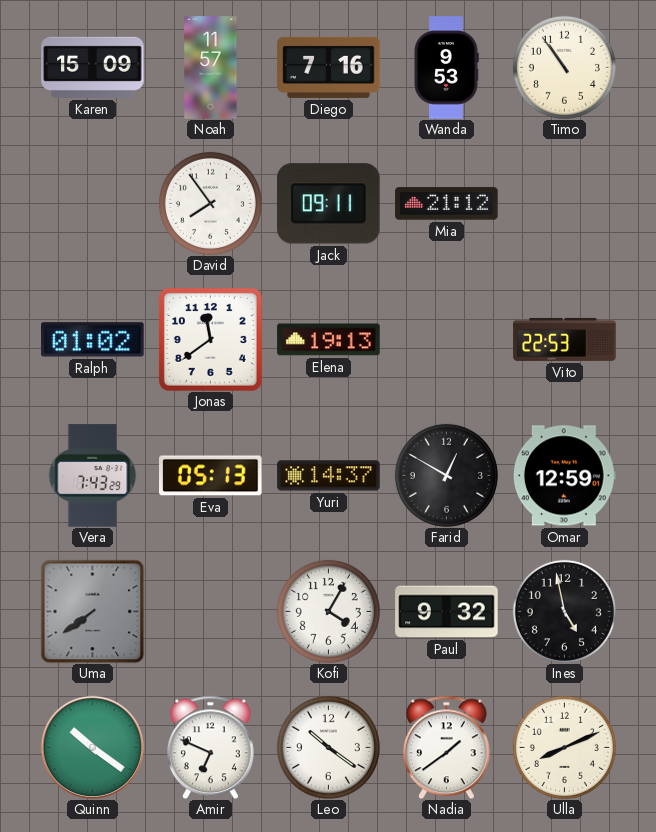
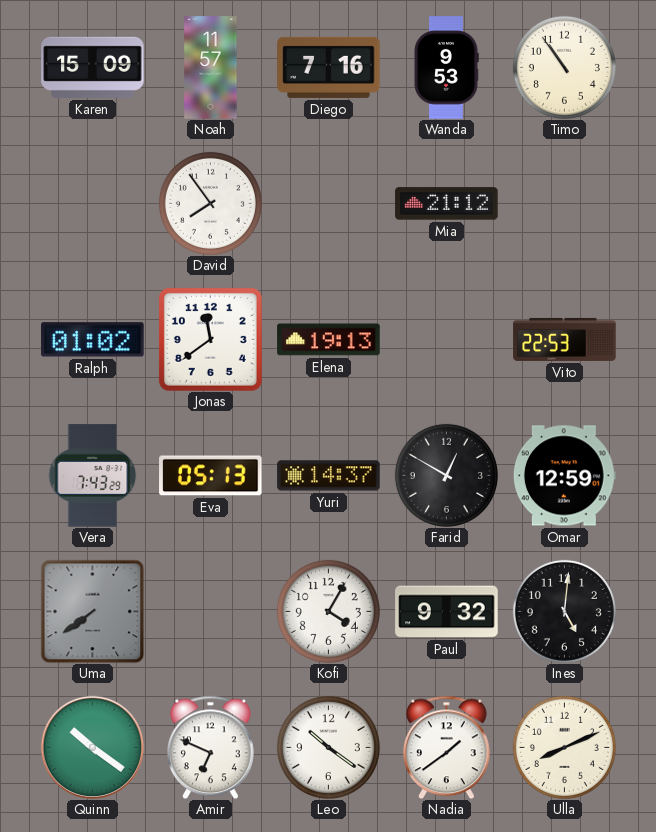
Jack: 09:11 -> none (329, 204)
Ines: 4:58 -> 5:01 (564, 611)
